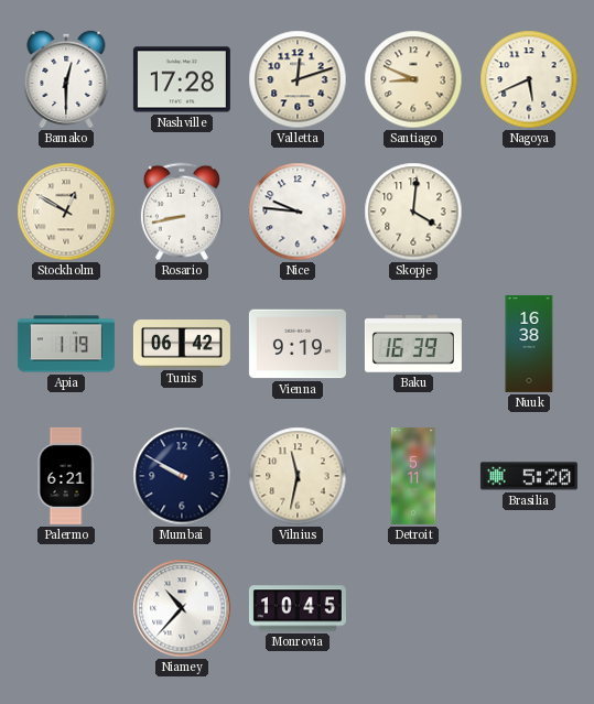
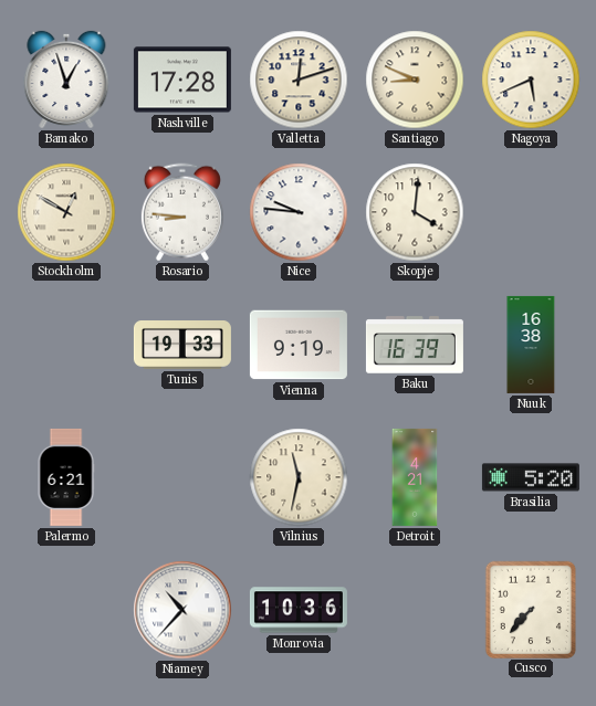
Bamako: 12:30 -> 12:57 (66, 80)
Rosario: 8:43 -> 8:46 (182, 212)
Apia: 1:19 -> none (66, 344)
Tunis: 06:42 -> 19:33 (182, 346)
Mumbai: 9:50 -> none (182, 476)
Detroit: 5:11 -> 4:21 (415, 477)
Monrovia: 10:45 -> 10:36 (299, 610)
Cusco: none -> 7:37 (530, 609)
